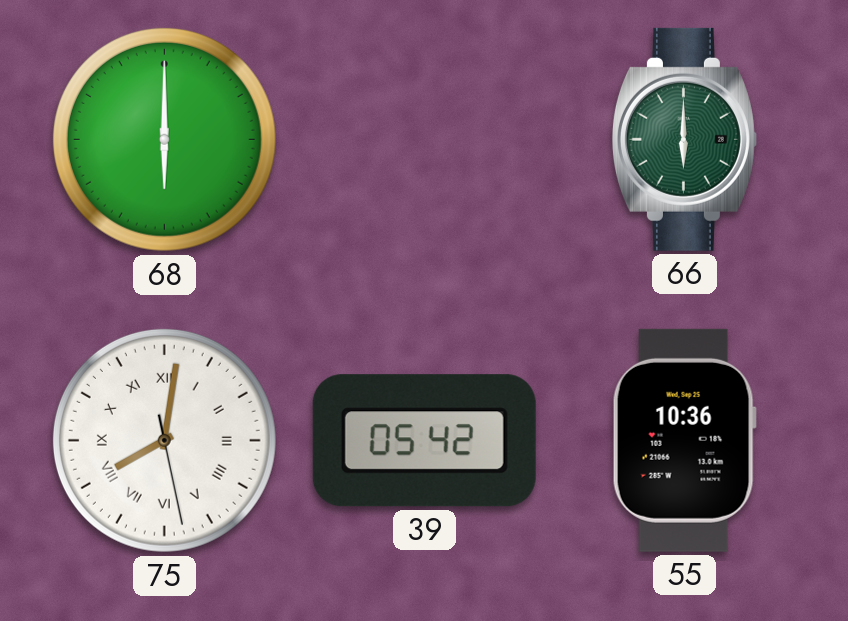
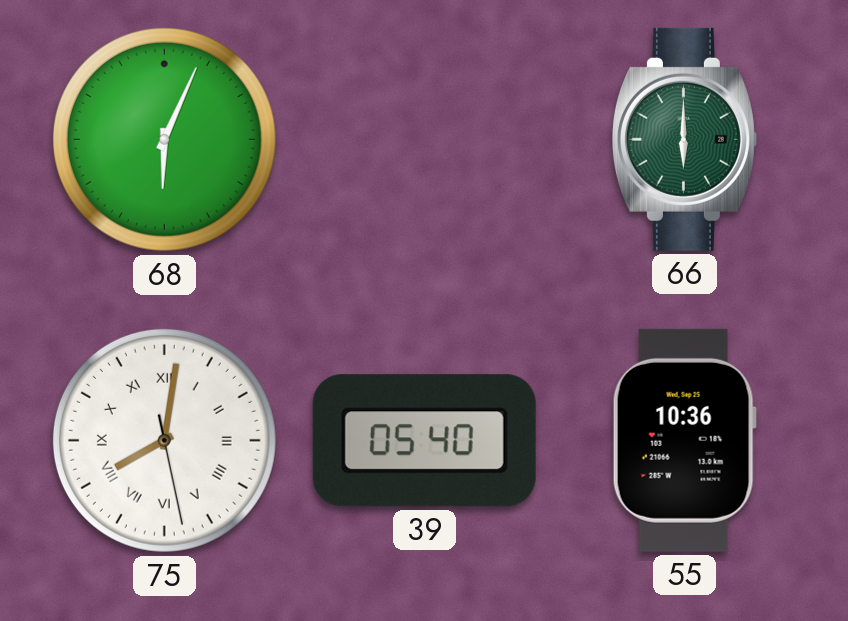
68: 6:00 -> 6:04 (164, 139)
39: 05:42 -> 05:40 (424, 441)
